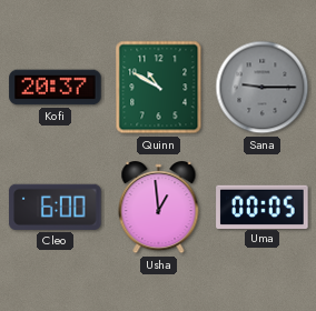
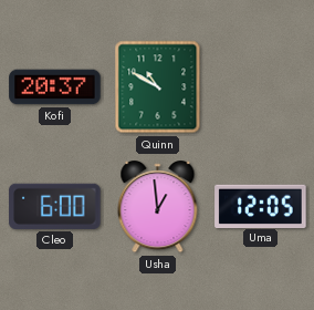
Sana: 9:15 -> none (263, 88)
Uma: 00:05 -> 12:05 (261, 206)
